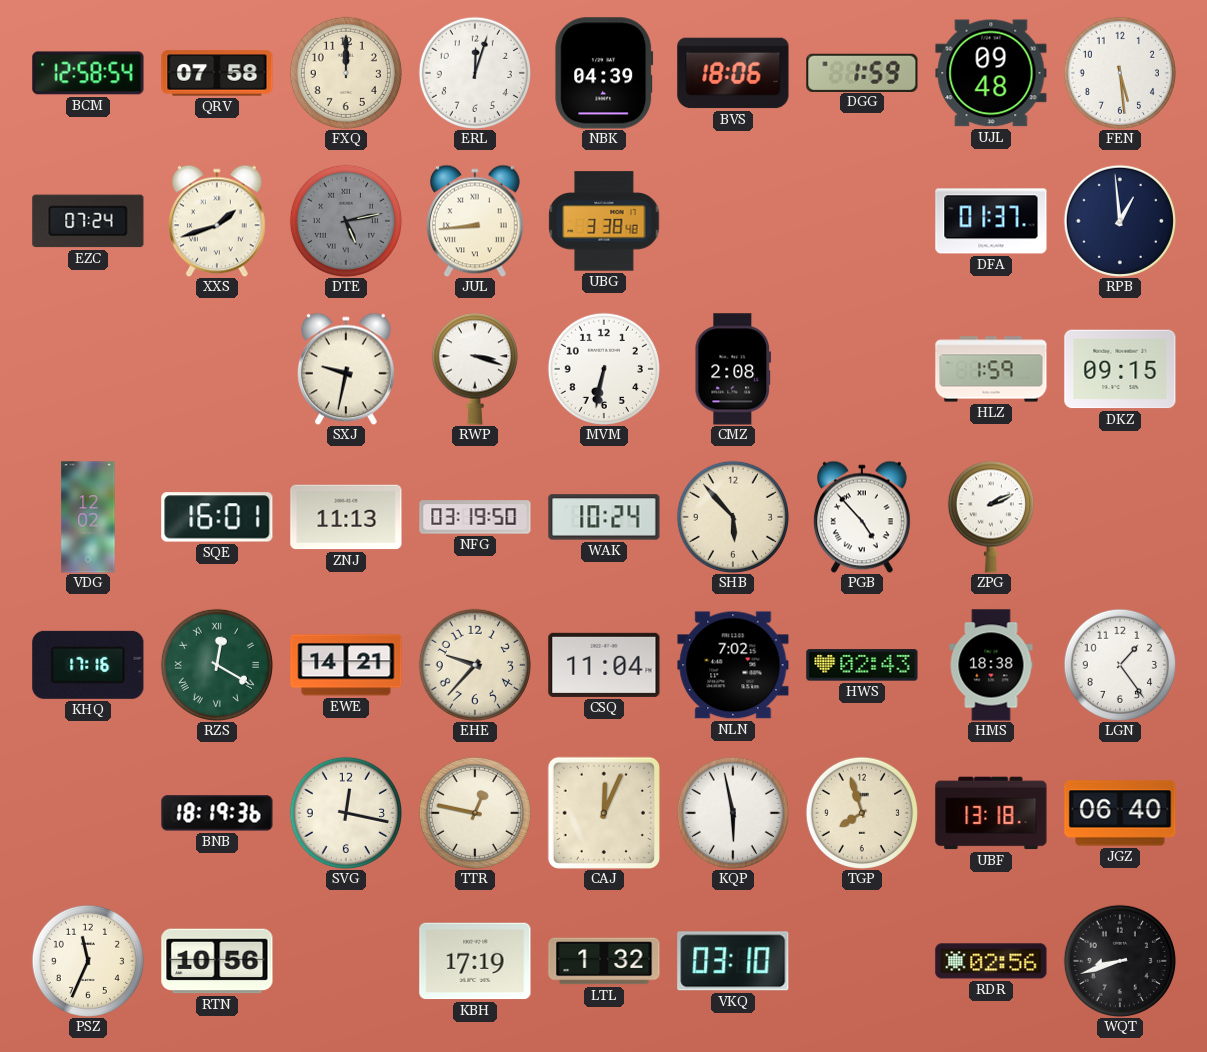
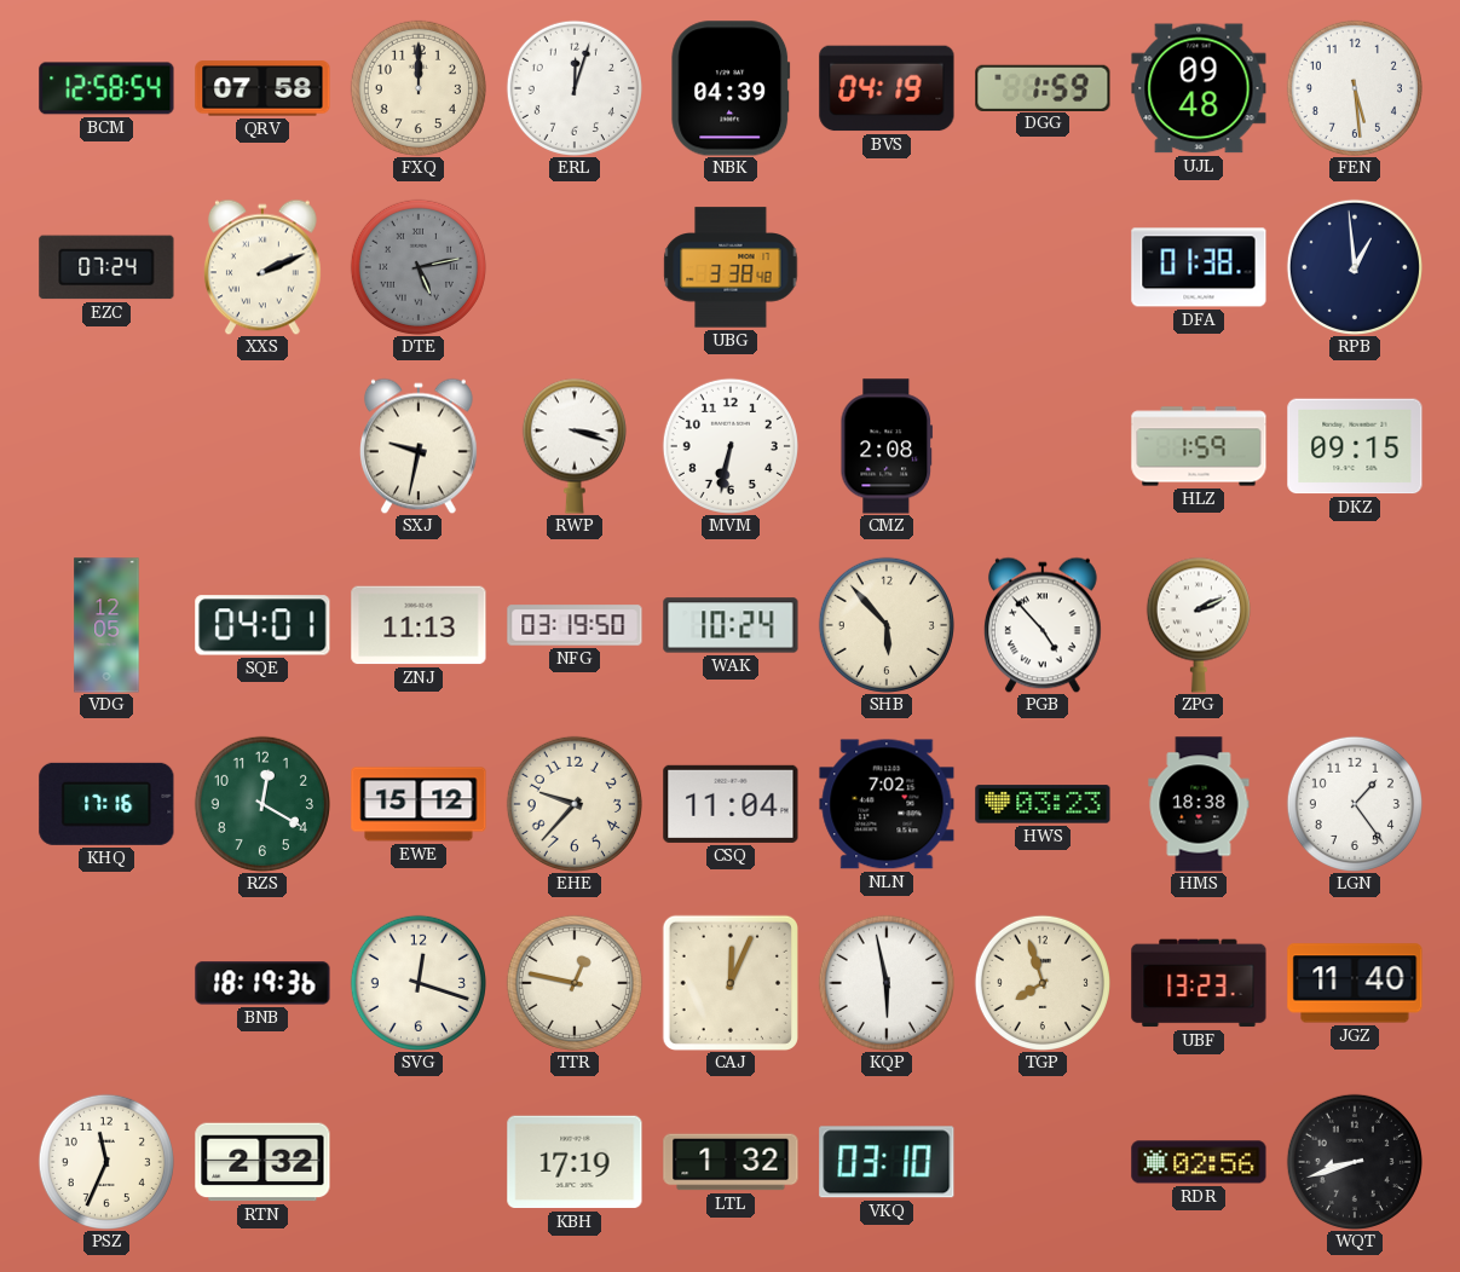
BVS: 18:06 -> 04:19 (887, 88)
XXS: 1:42 -> 2:11 (262, 267)
JUL: 8:44 -> none (475, 221)
DFA: 01:37 -> 01:38 (1199, 267)
VDG: 12:02 -> 12:05 (106, 625)
SQE: 16:01 -> 04:01 (262, 625)
RZS numerals: Roman -> Arabic (262, 804)
EWE: 14:21 -> 15:12 (419, 804)
HWS: 02:43 -> 03:23 (1043, 804)
SVG: 12:17 -> 12:18 (419, 983)
UBF: 13:18 -> 13:23 (1199, 983)
JGZ: 06:40 -> 11:40 (1355, 983)
RTN: 10:56 -> 2:32 (262, 1162)
